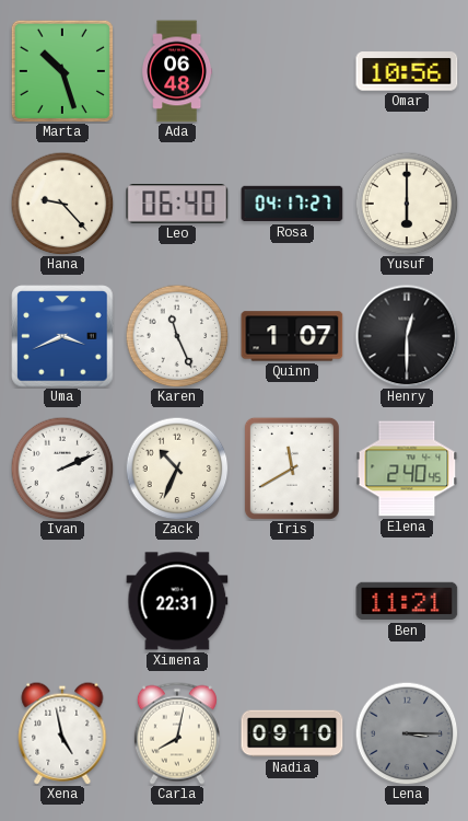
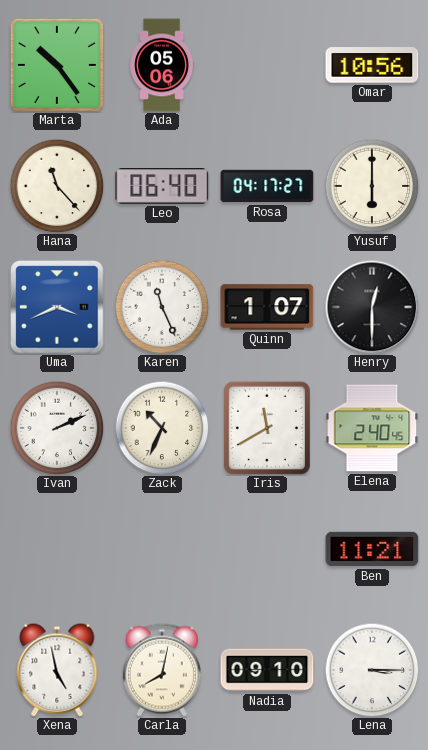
Marta: 10:27 -> 10:24 (57, 65)
Ada: 06:48 -> 05:06 (162, 65)
Hana: 9:23 -> 11:23 (57, 186)
Ximena: 22:31 -> none (177, 601)
Lena dial: grey -> white (372, 670)
